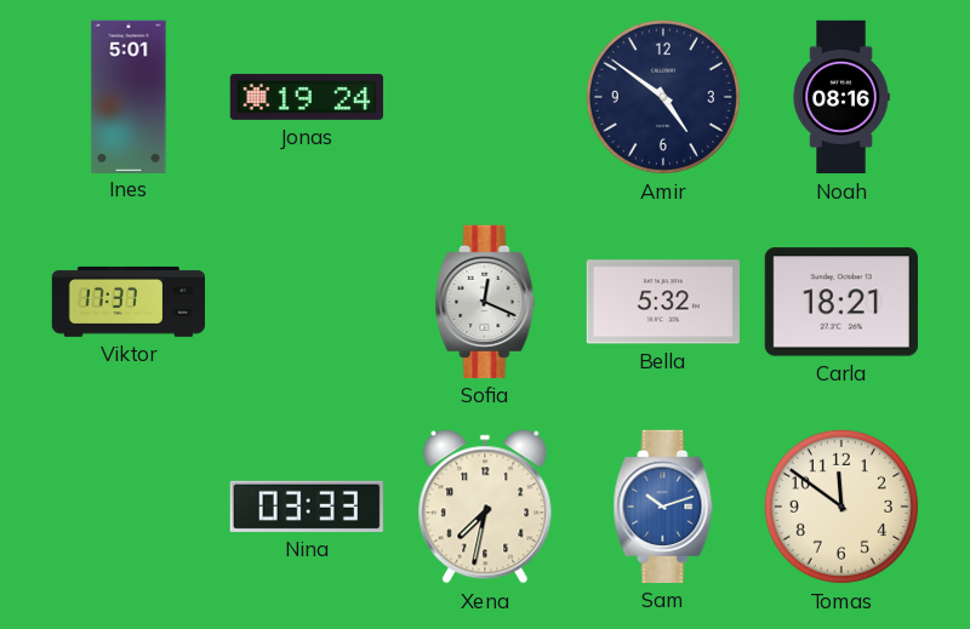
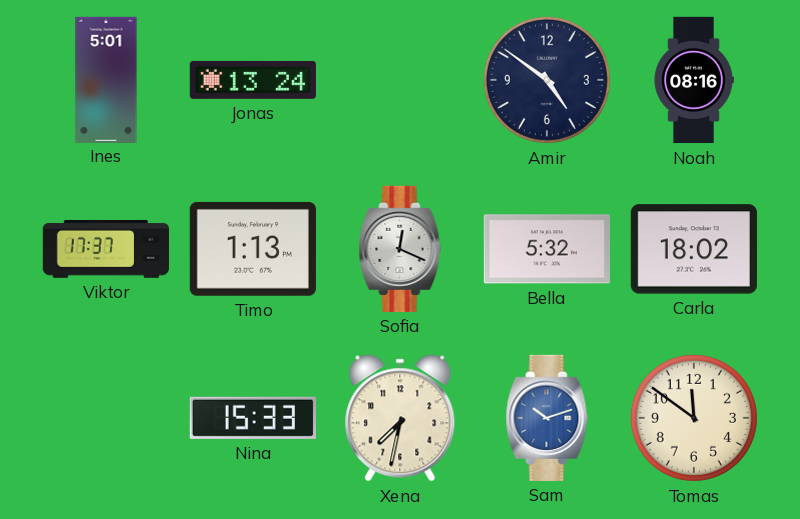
Jonas: 19:24 -> 13:24 (253, 80)
Timo: none -> 1:13 (253, 249)
Carla: 18:21 -> 18:02 (694, 249)
Nina: 03:33 -> 15:33 (253, 418)
